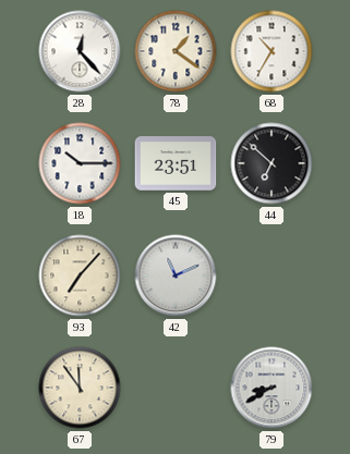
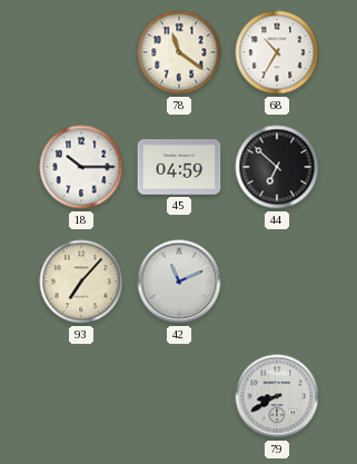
28: 12:23 -> none (80, 51)
78: 1:21 -> 11:21 (179, 52)
45: 23:51 -> 04:59 (179, 167)
67: 11:54 -> none (80, 388)
